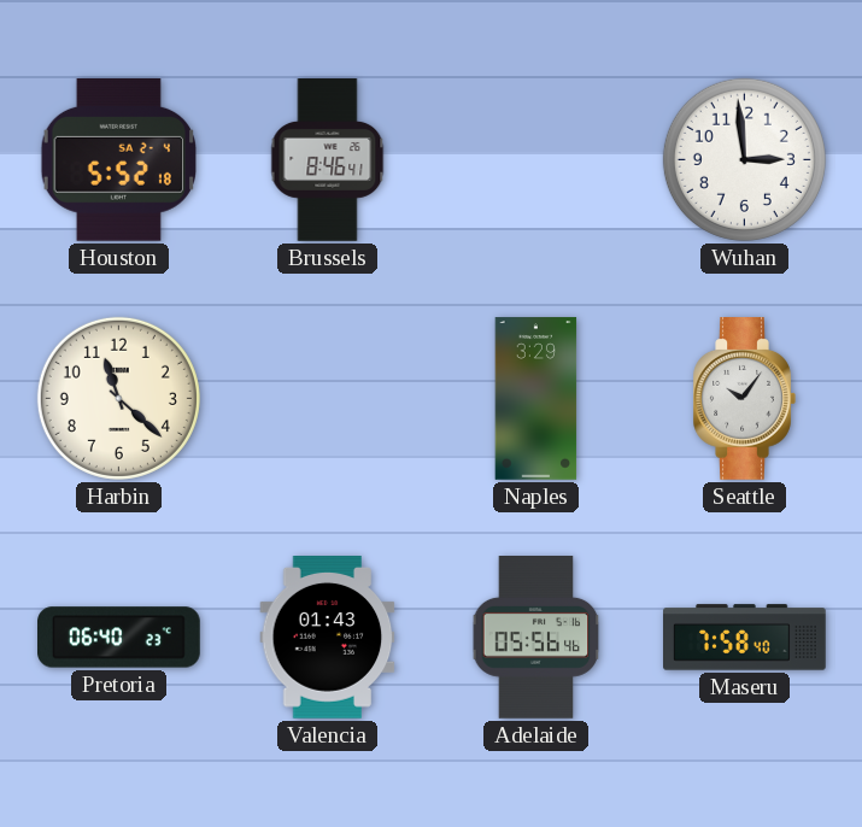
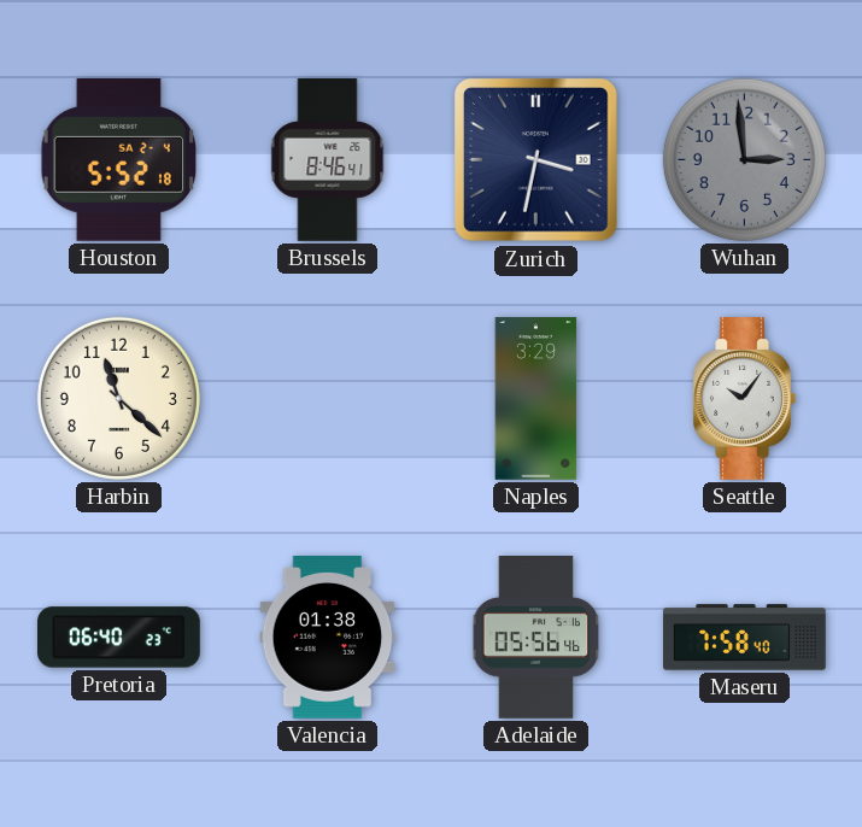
Zurich: none -> 3:32 (536, 160)
Wuhan dial: white -> grey (744, 159)
Valencia: 01:43 -> 01:38 (328, 638)
